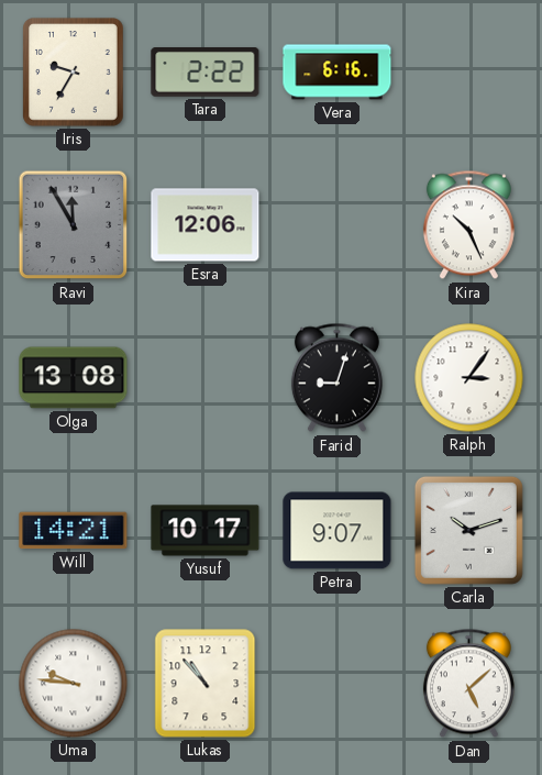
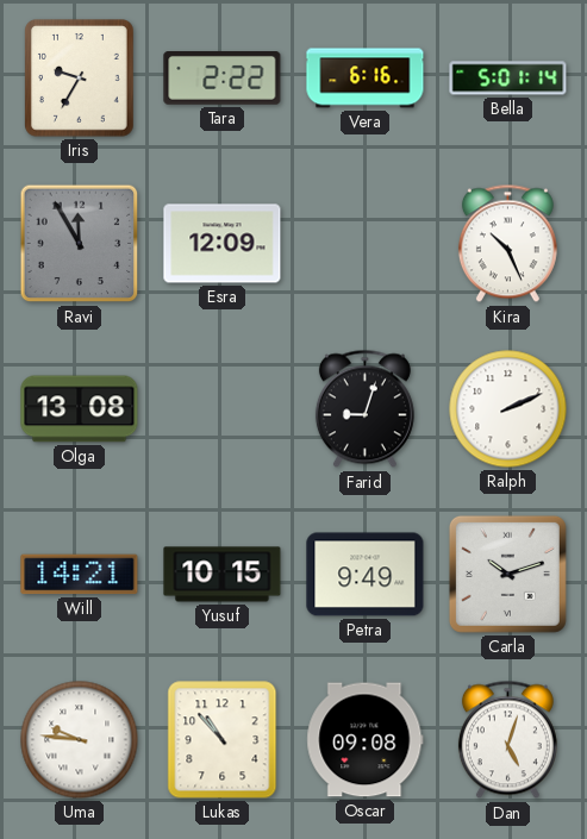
Bella: none -> 5:01 (508, 79)
Esra: 12:06 -> 12:09 (223, 244)
Ralph: 3:06 -> 2:11 (508, 409)
Yusuf: 10:17 -> 10:15 (223, 575)
Petra: 9:07 -> 9:49 (366, 575)
Oscar: none -> 09:08 (366, 740)
Dan: 5:08 -> 5:03 (507, 740)
